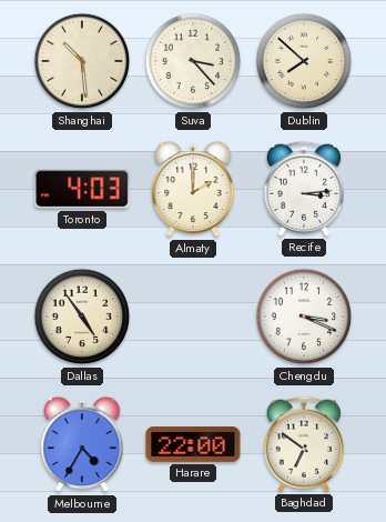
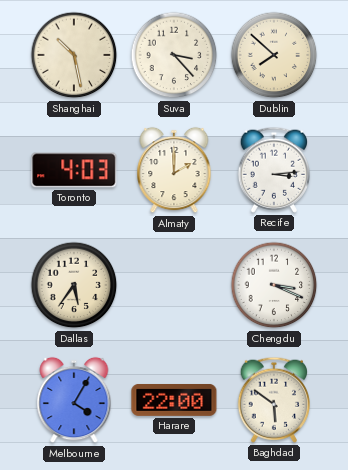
Shanghai: 10:29 -> 10:28 (74, 55)
Dallas: 4:54 -> 5:36 (74, 285)
Melbourne: 4:35 -> 4:05 (74, 400)
Baghdad: 6:51 -> 5:51 (274, 400)
